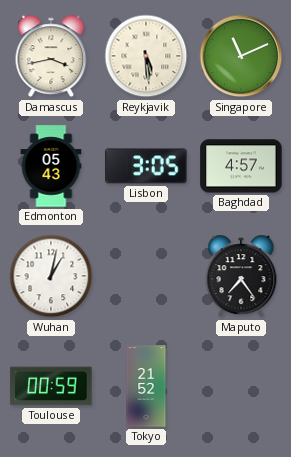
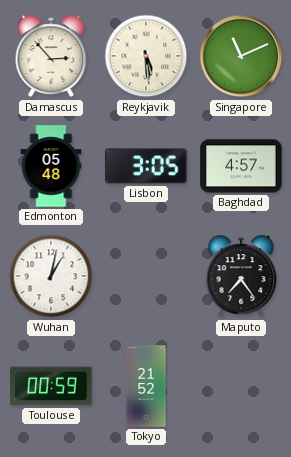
Damascus: 3:43 -> 2:53 (51, 56)
Edmonton: 05:43 -> 05:48 (51, 166)
